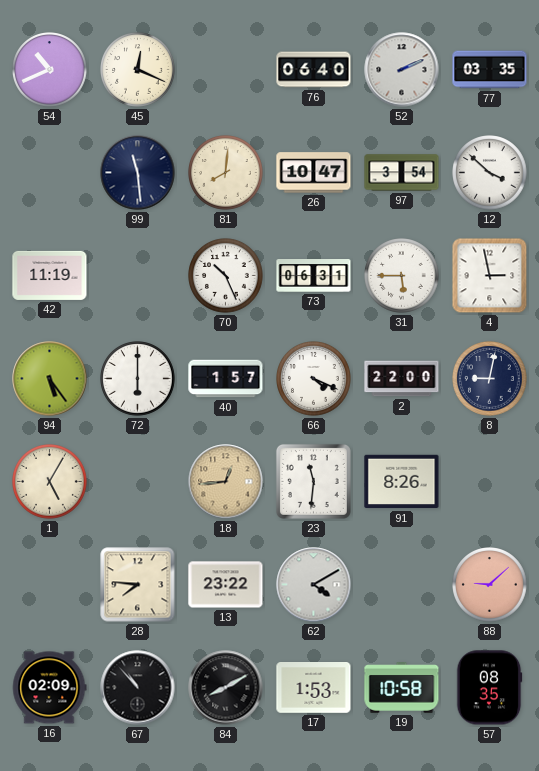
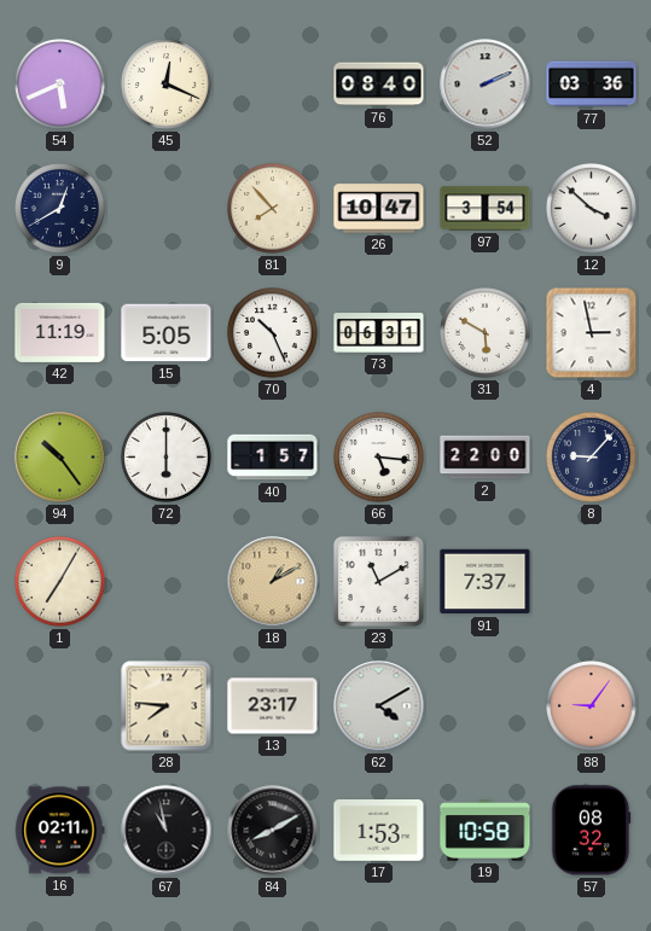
54: 10:41 -> 5:41 (60, 85)
76: 06:40 -> 08:40 (379, 85)
77: 03:35 -> 03:36 (592, 85)
9: none -> 12:40 (60, 209)
99: 11:29 -> none (138, 173)
81: 8:01 -> 7:53 (273, 209)
15: none -> 5:05 (167, 333)
31: 5:45 -> 5:50 (486, 333)
94: 5:24 -> 10:24 (60, 458)
66: 4:19 -> 5:16 (379, 458)
8: 9:02 -> 9:07 (592, 458)
1: 5:05 -> 7:05 (60, 582)
18: 12:44 -> 1:10 (273, 582)
23: 11:31 -> 11:10 (378, 581)
91: 8:26 -> 7:37 (486, 582)
13: 23:22 -> 23:17 (273, 706)
88: 9:08 -> 9:06 (592, 706)
16: 02:09 -> 02:11 (59, 831)
67: 10:53 -> 10:58 (167, 831)
57: 08:35 -> 08:32 (591, 831)
